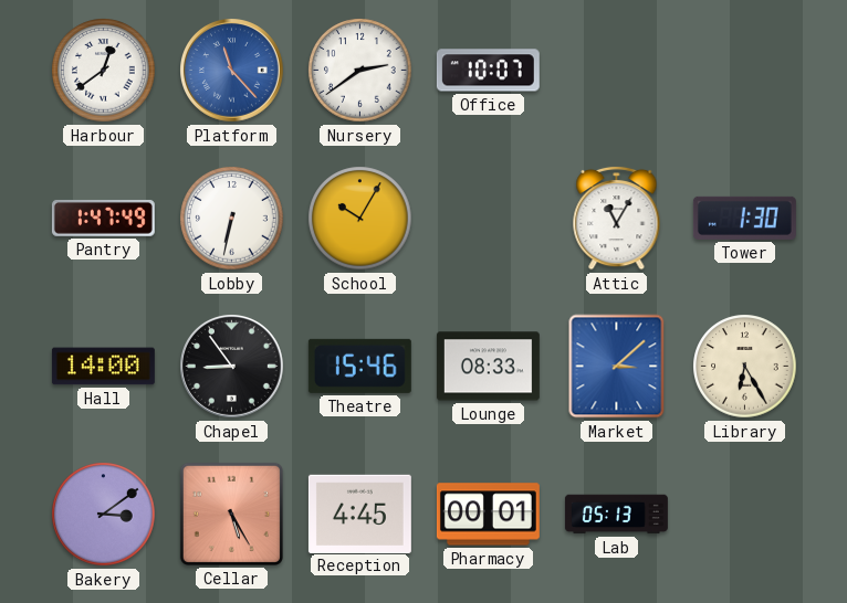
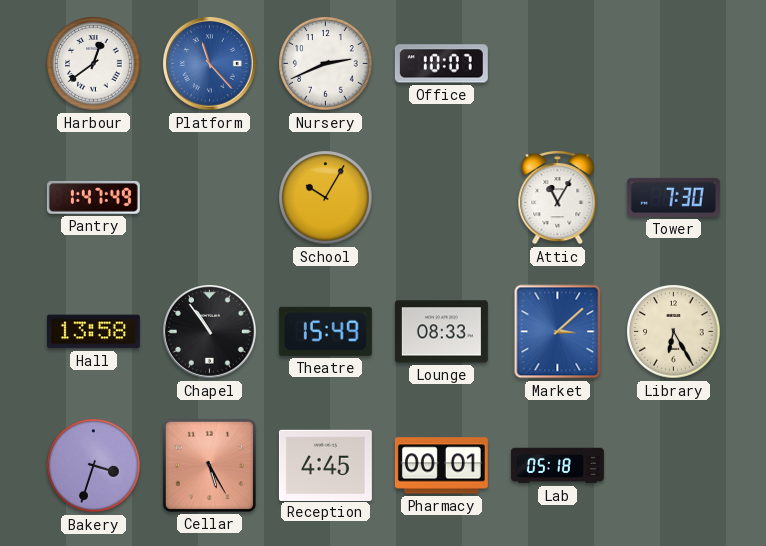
Nursery: 2:39 -> 2:41 (326, 64)
Lobby: 6:32 -> none (232, 219)
Tower: 1:30 -> 7:30 (673, 197)
Hall: 14:00 -> 13:58 (93, 332)
Chapel: 8:54 -> 10:54 (210, 332)
Theatre: 15:46 -> 15:49 (325, 331)
Bakery: 3:09 -> 3:33 (94, 466)
Lab: 05:13 -> 05:18 (557, 466)
